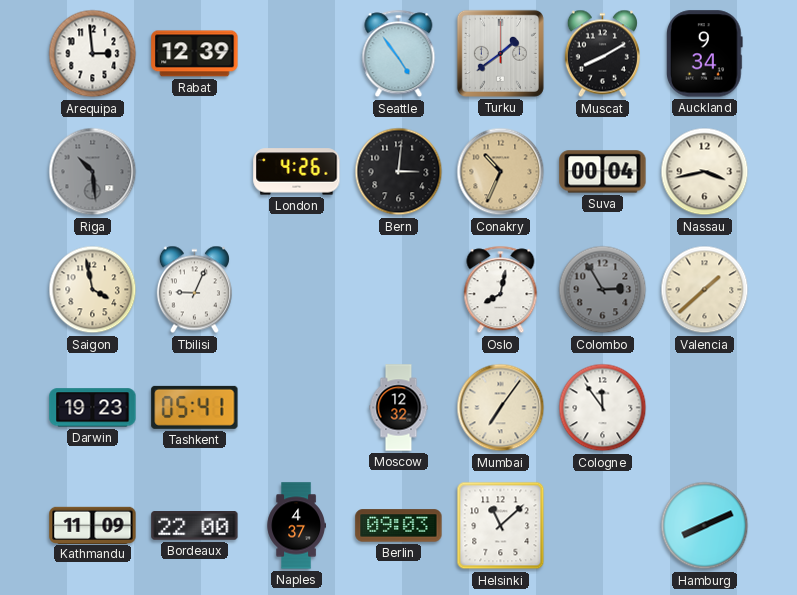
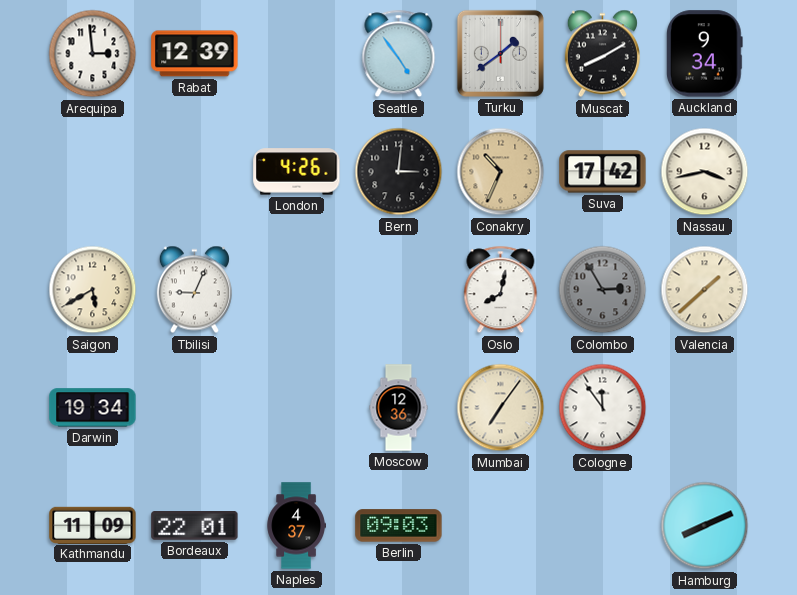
Riga: 10:29 -> none (93, 172)
Suva: 00:04 -> 17:42 (603, 172)
Saigon: 3:58 -> 5:40 (93, 290)
Darwin: 19:23 -> 19:34 (93, 408)
Tashkent: 05:41 -> none (195, 407)
Moscow: 12:32 -> 12:36 (399, 408)
Bordeaux: 22:00 -> 22:01 (195, 526)
Helsinki: 11:08 -> none (501, 526)
